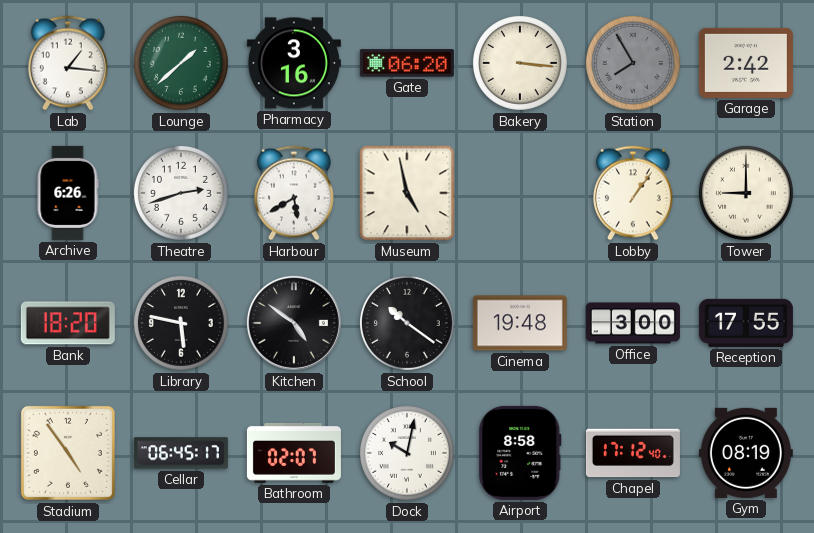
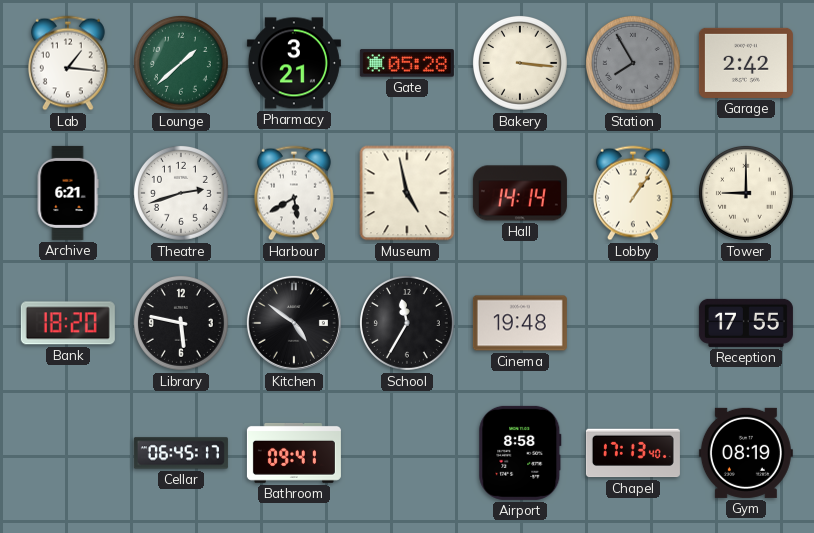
Pharmacy: 3:16 -> 3:21 (294, 63)
Gate: 06:20 -> 05:28 (407, 63)
Archive: 6:26 -> 6:21 (68, 193)
Hall: none -> 14:14 (520, 193)
School: 10:21 -> 11:35 (407, 323)
Office: 3:00 -> none (633, 323)
Stadium: 4:54 -> none (68, 453)
Bathroom: 02:07 -> 09:41 (294, 453)
Dock: 10:02 -> none (407, 453)
Chapel: 17:12 -> 17:13 (633, 453)
